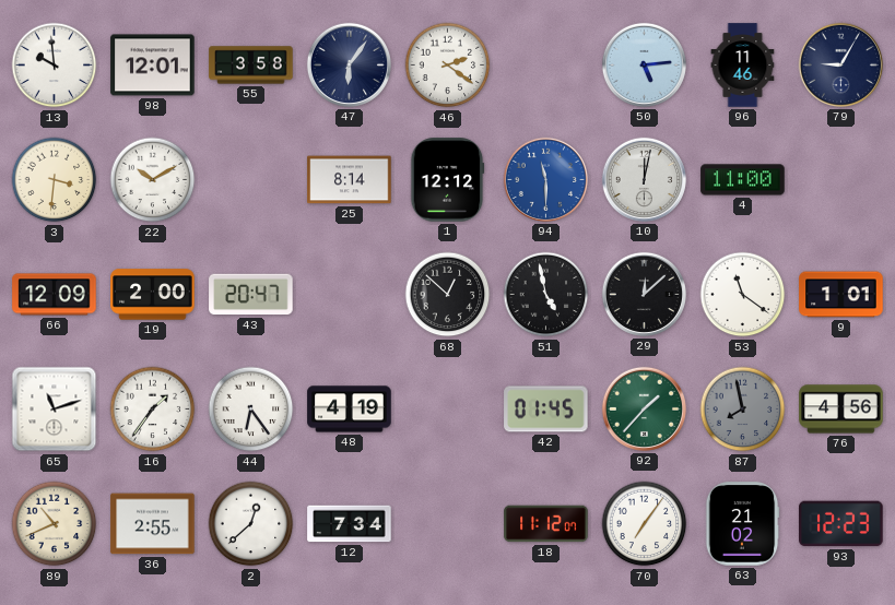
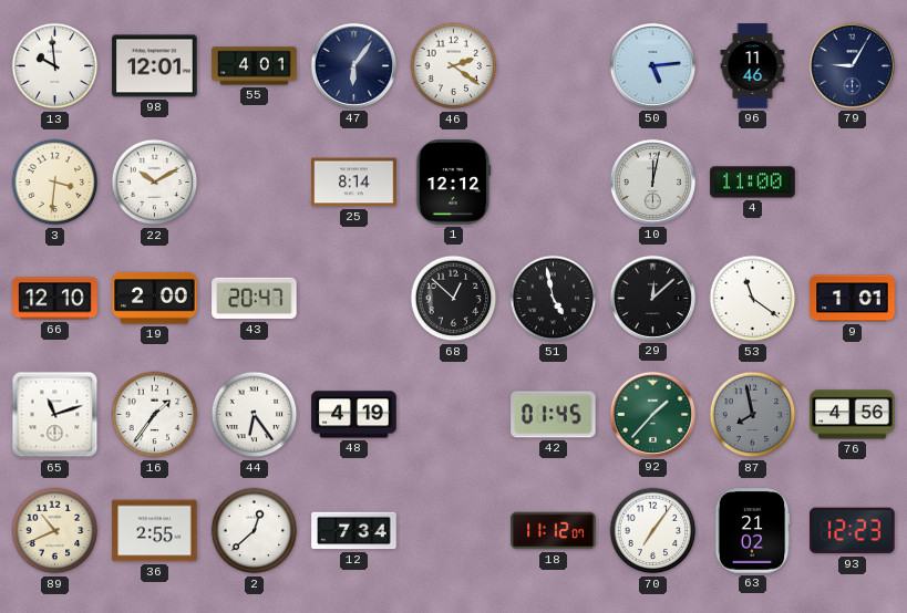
55: 3:58 -> 4:01 (255, 66)
94: 11:30 -> none (545, 179)
66: 12:09 -> 12:10 (55, 299)
